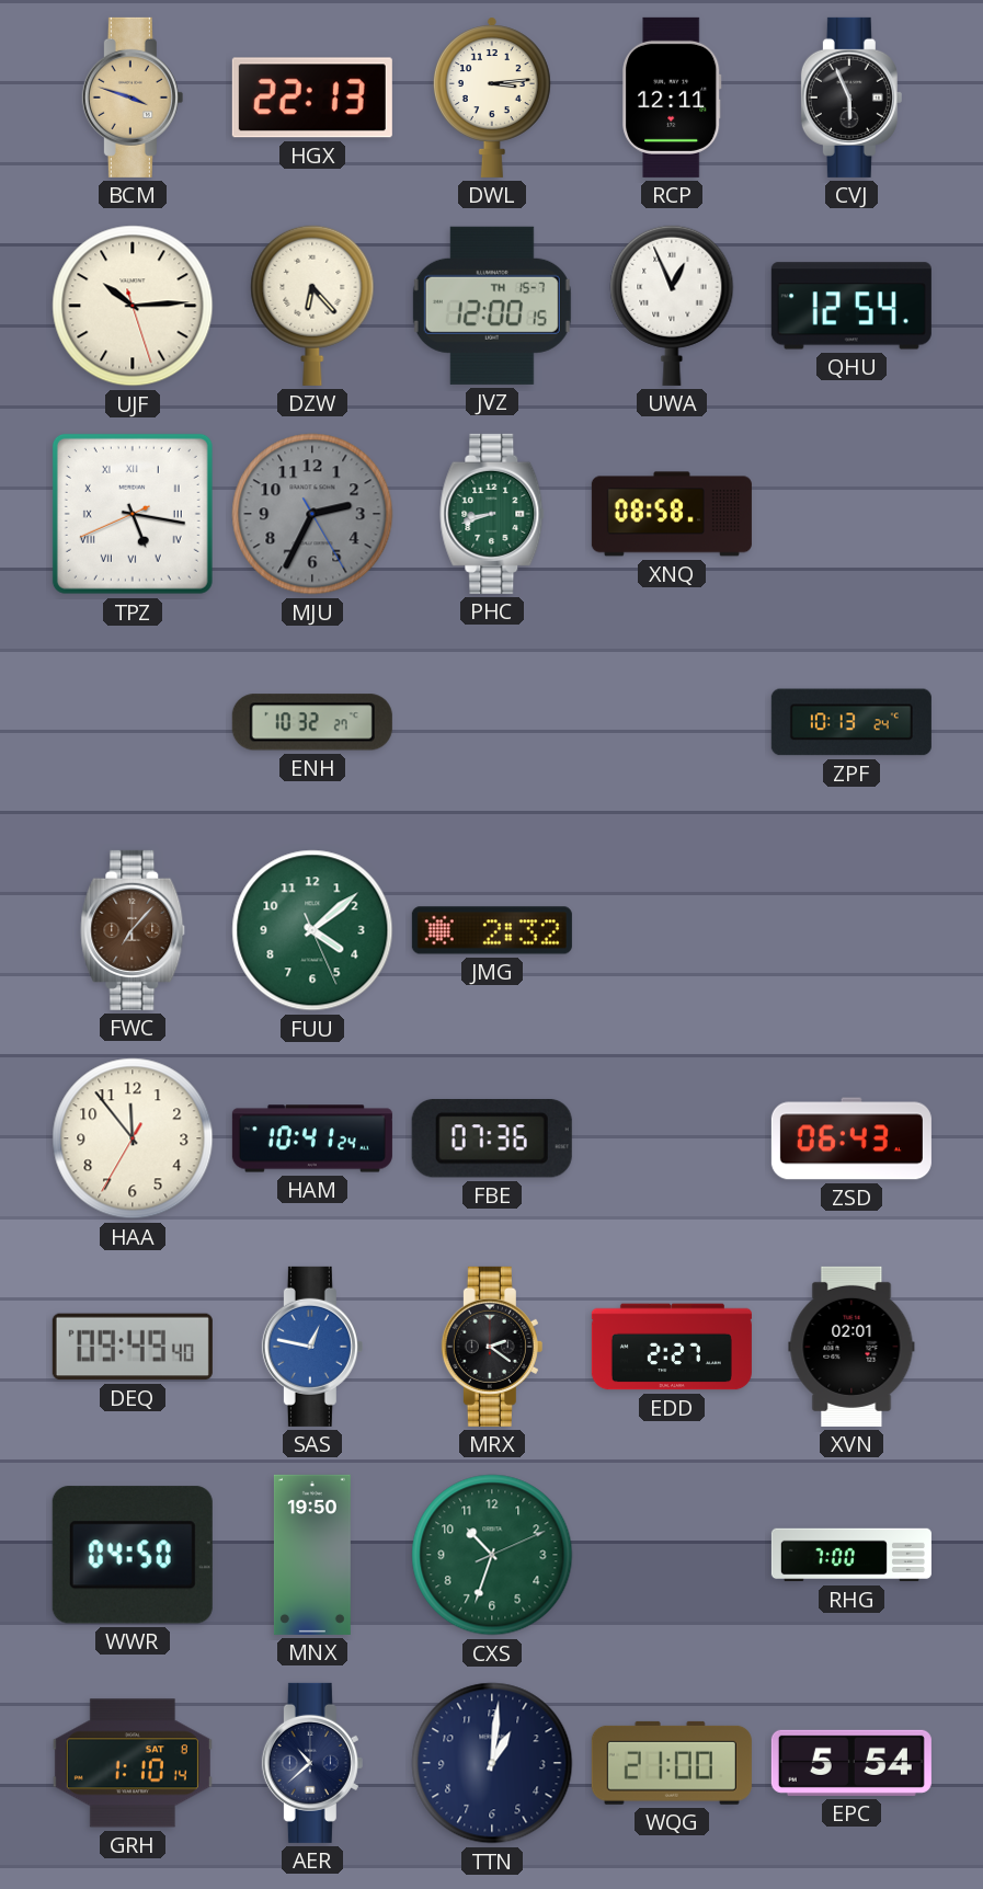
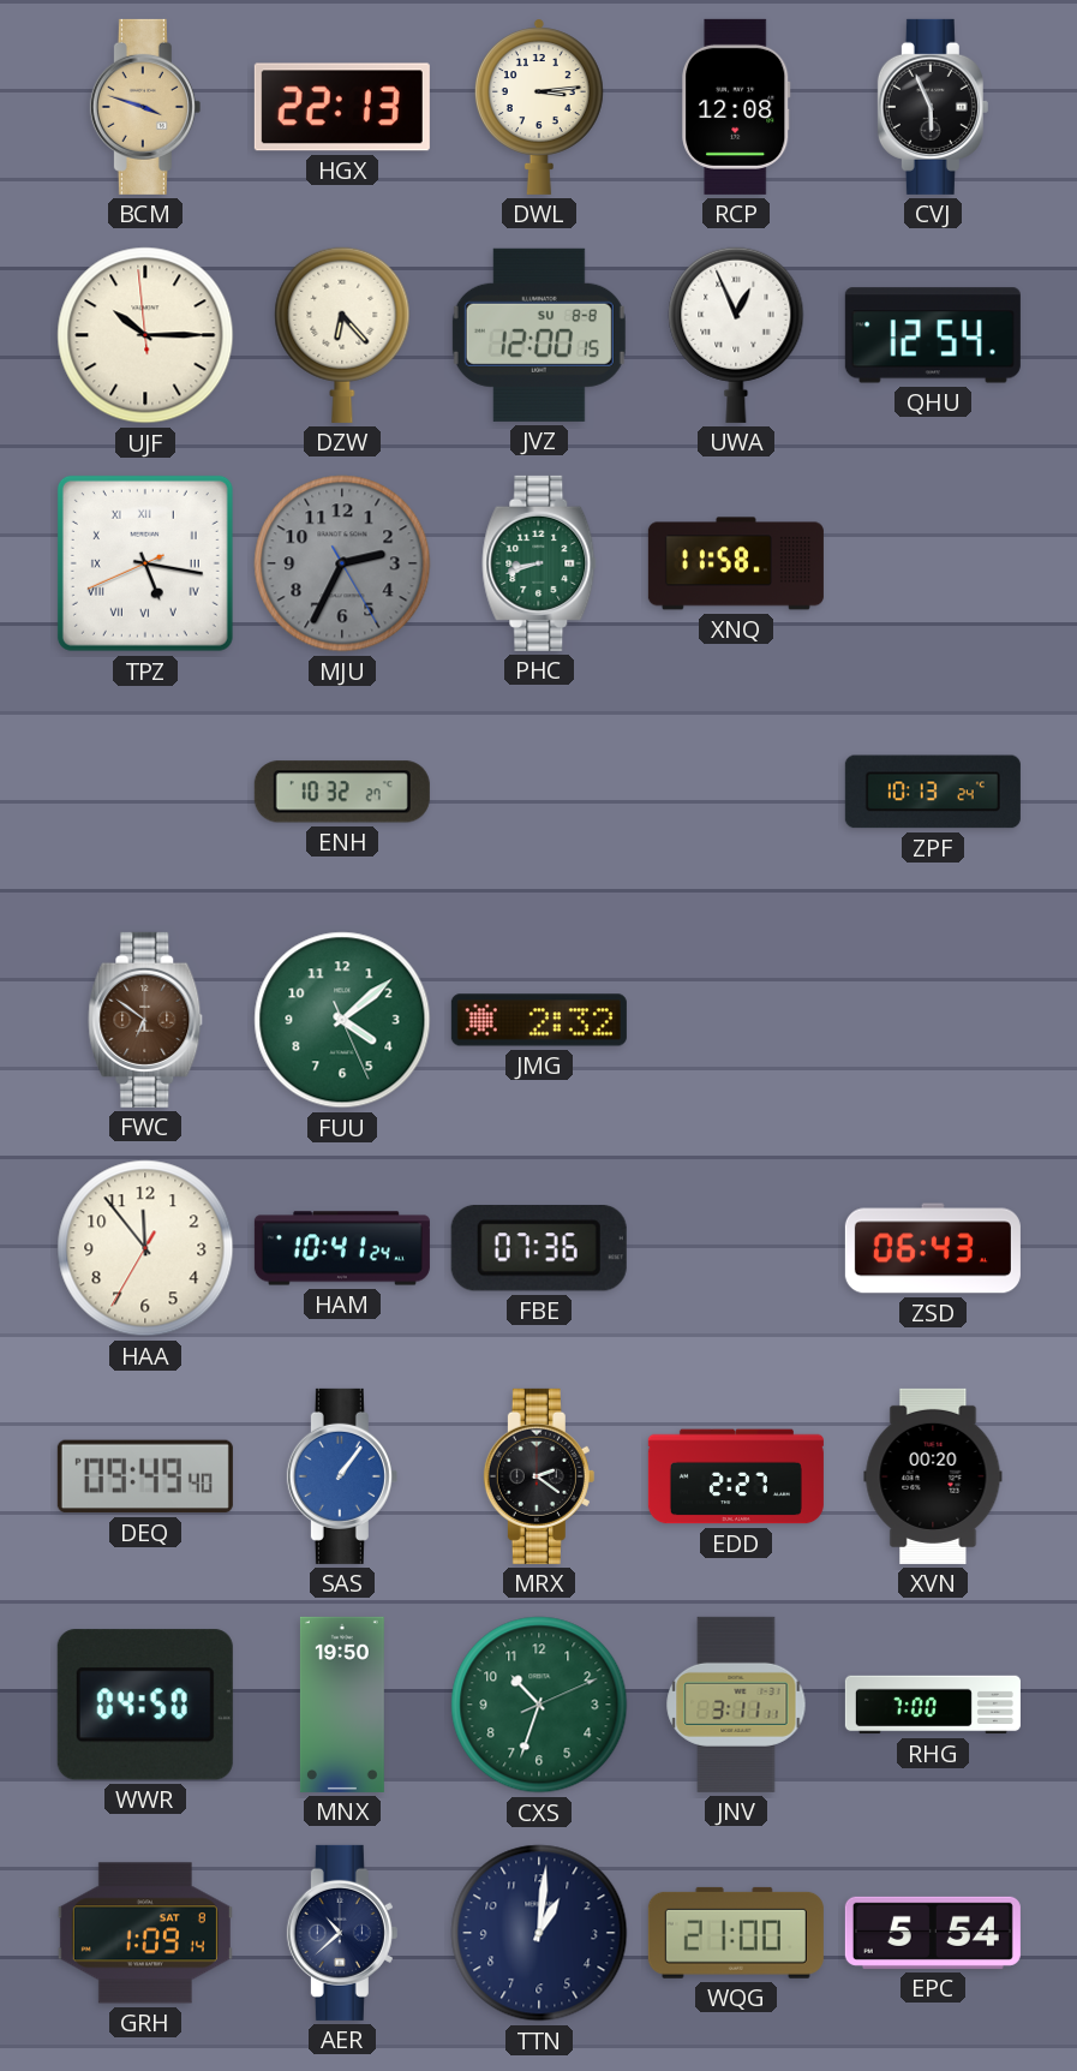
RCP: 12:11 -> 12:08 (736, 107)
UJF: 10:14:27 -> 10:14:59 (145, 335)
JVZ date: TH 15-7 -> SU 8-8 (539, 335)
XNQ: 08:58 -> 11:58 (736, 563)
FWC: 7:07 -> 6:51 (145, 1020)
SAS: 12:47 -> 1:06 (342, 1476)
XVN: 02:01 -> 00:20 (933, 1476)
JNV: none -> 3:11 (736, 1705)
GRH: 1:10 -> 1:09 (145, 1933)
